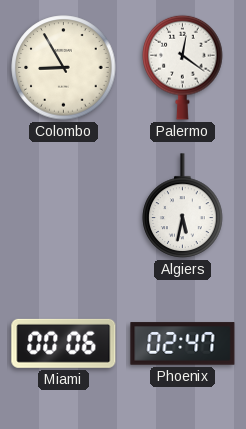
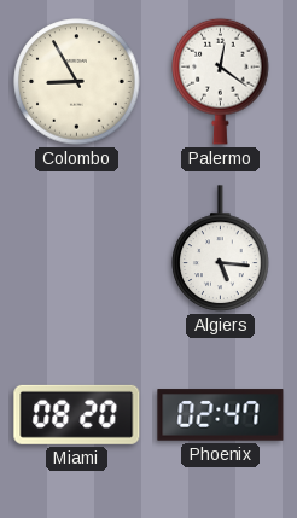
Algiers: 5:32 -> 5:16 (221, 249)
Miami: 00:06 -> 08:20 (77, 414)
